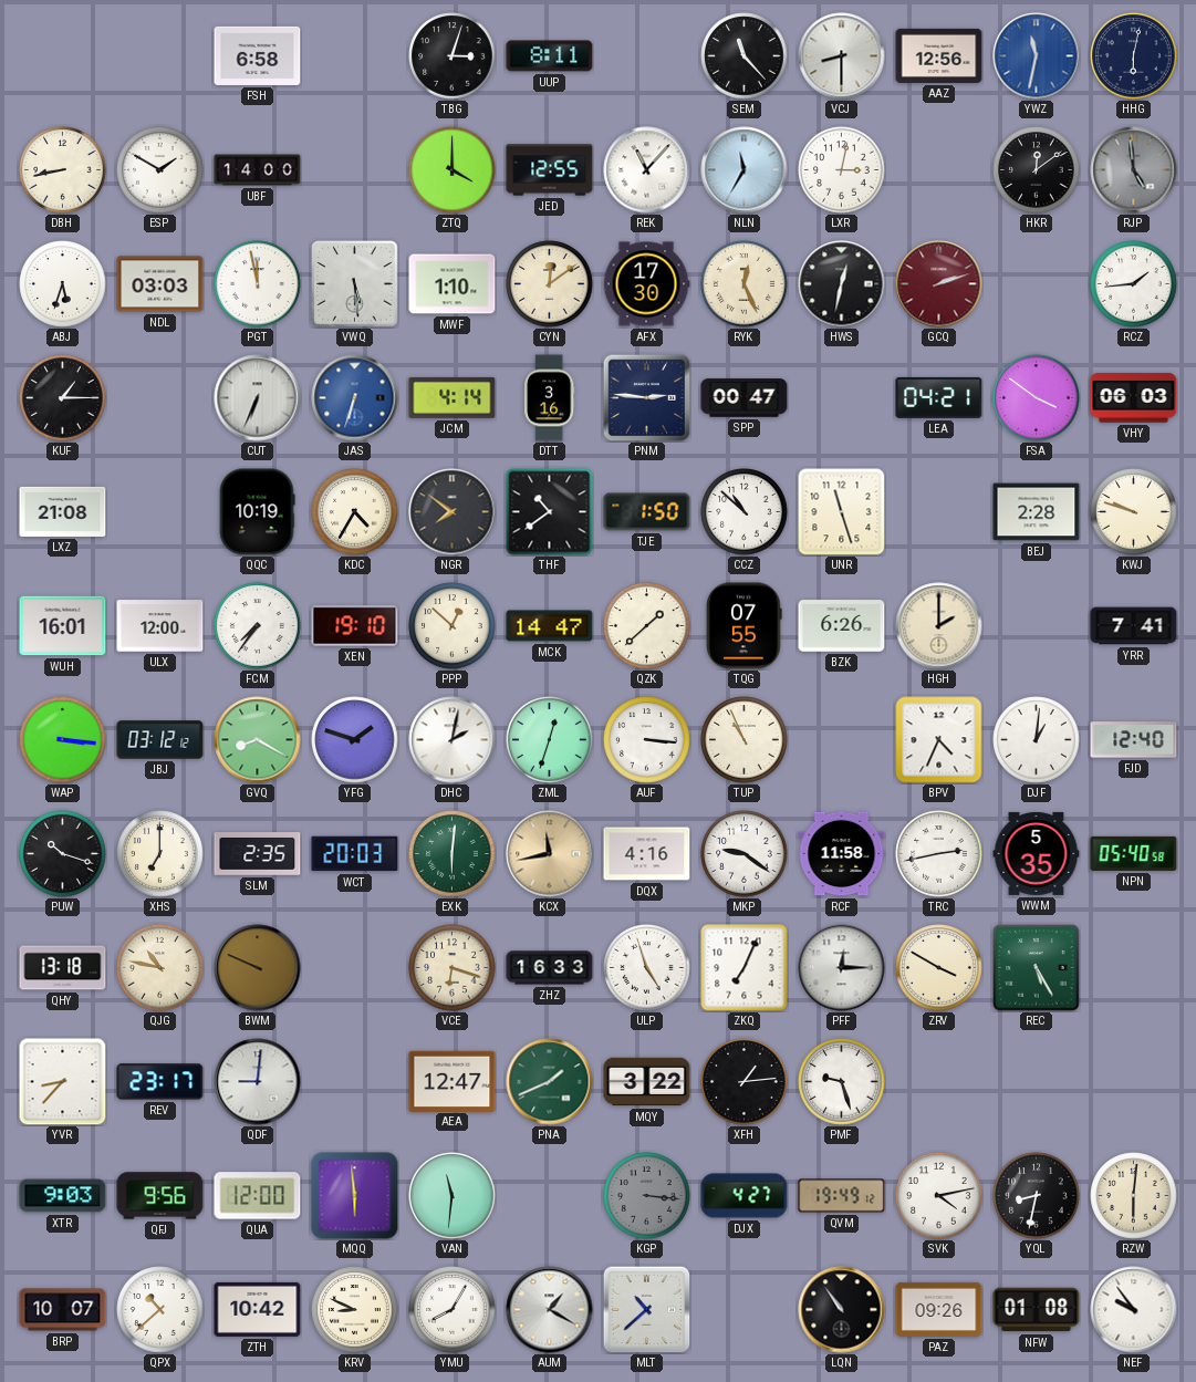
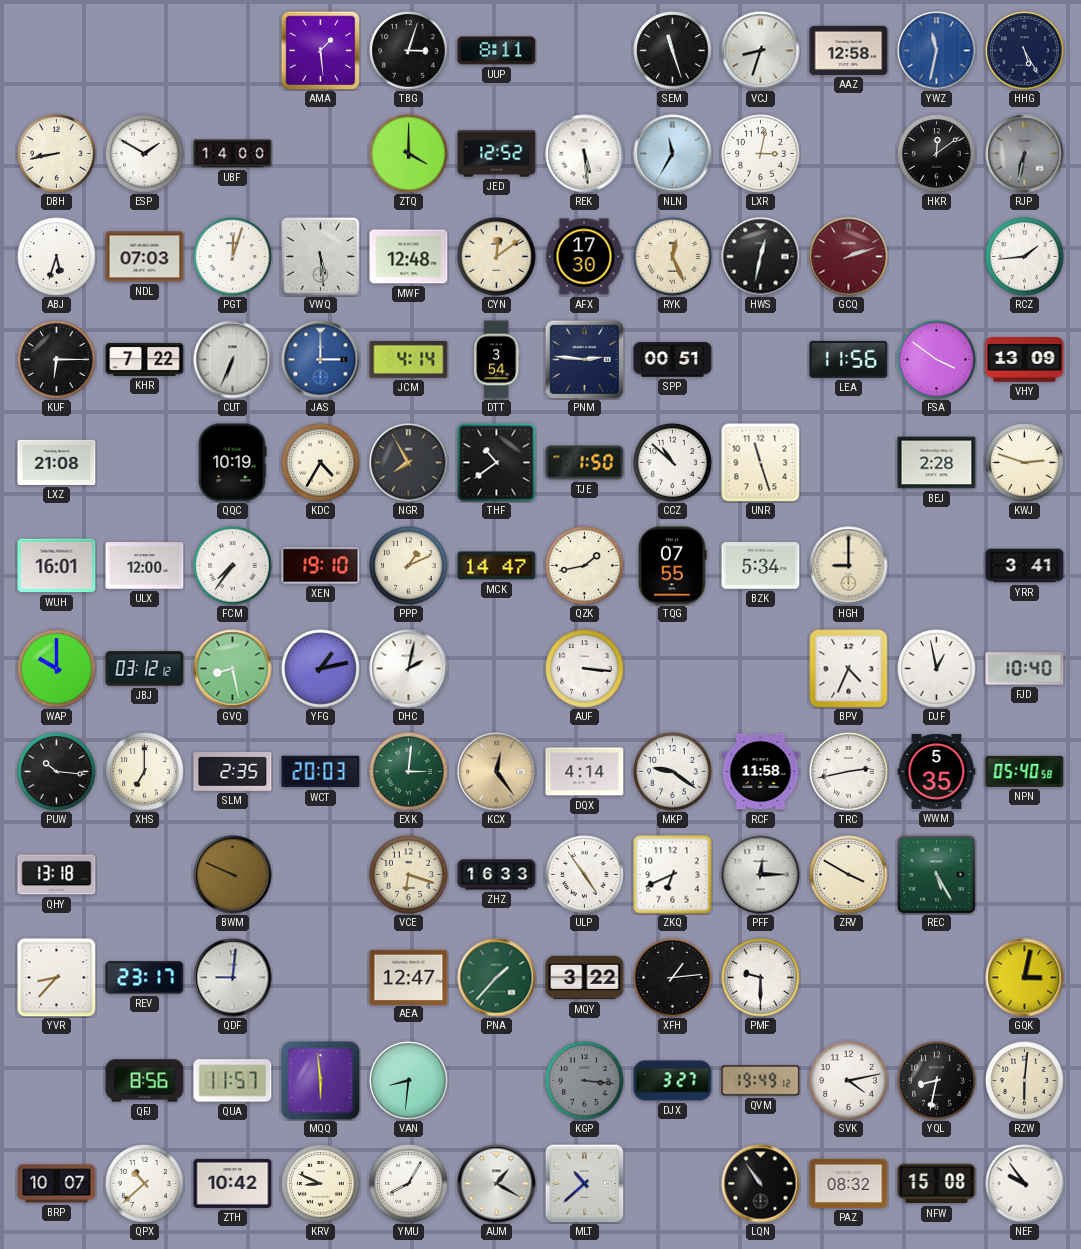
FSH: 6:58 -> none (258, 55)
AMA: none -> 1:29 (320, 50)
SEM: 11:23 -> 11:27 (673, 51)
VCJ: 8:30 -> 8:33 (761, 51)
AAZ: 12:56 -> 12:58 (849, 50)
HHG: 6:02 -> 5:25 (1025, 51)
JED: 12:55 -> 12:52 (497, 154)
REK: 11:07 -> 5:29 (585, 154)
RJP: 4:59 -> 6:32 (1025, 154)
NDL: 03:03 -> 07:03 (145, 257)
PGT: 11:58 -> 12:03 (233, 257)
MWF: 1:10 -> 12:48 (409, 257)
KUF: 1:15 -> 6:15 (57, 360)
KHR: none -> 7:22 (145, 359)
JAS: 6:33 -> 3:00 (321, 360)
DTT: 3:16 -> 3:54 (497, 360)
SPP: 00:47 -> 00:51 (673, 360)
LEA: 04:21 -> 11:56 (849, 359)
VHY: 06:03 -> 13:09 (1025, 360)
NGR: 7:51 -> 7:55 (409, 463)
KWJ: 9:48 -> 2:48 (1025, 463)
PPP: 12:52 -> 1:11 (409, 566)
QZK: 1:38 -> 1:43 (585, 566)
BZK: 6:26 -> 5:34 (761, 566)
HGH: 2:00 -> 9:00 (849, 566)
YRR: 7:41 -> 3:41 (1025, 566)
WAP: 3:16 -> 10:00 (57, 669)
GVQ: 8:20 -> 8:28 (233, 669)
YFG: 1:48 -> 1:13 (321, 669)
ZML: 12:33 -> none (550, 740)
TUP: 10:56 -> none (745, 740)
DJF: 1:01 -> 12:58 (937, 669)
FJD: 12:40 -> 10:40 (1025, 669)
PUW: 10:18 -> 10:16 (57, 772)
EXK: 6:01 -> 3:01 (409, 772)
KCX: 11:43 -> 12:24 (497, 772)
DQX: 4:16 -> 4:14 (585, 772)
QJG: 10:47 -> none (160, 968)
ULP: 4:57 -> 4:54 (585, 875)
ZKQ: 7:04 -> 6:41 (673, 875)
PNA: 1:41 -> 1:37 (497, 978)
PMF: 9:27 -> 9:30 (761, 978)
GQK: none -> 3:02 (1025, 978)
XTR: 9:03 -> none (63, 1196)
QFJ: 9:56 -> 8:56 (145, 1081)
QUA: 12:00 -> 11:57 (233, 1081)
VAN: 11:31 -> 8:31 (409, 1081)
DJX: 4:27 -> 3:27 (673, 1081)
PAZ: 09:26 -> 08:32 (849, 1183)
NFW: 01:08 -> 15:08 (937, 1184)
